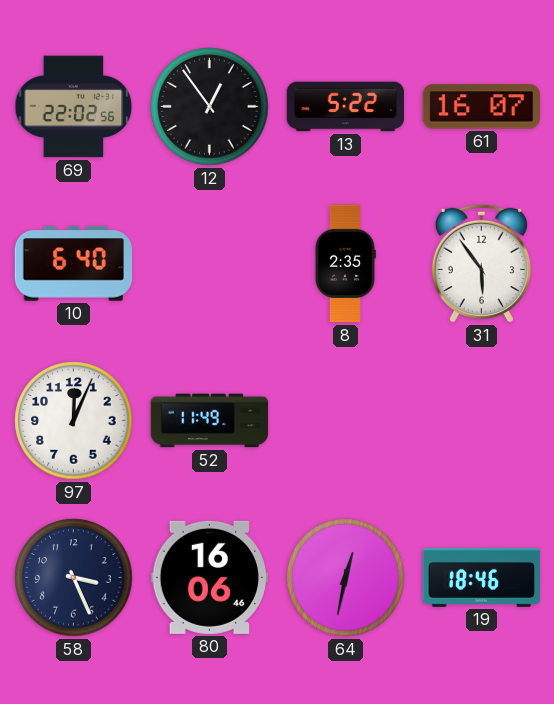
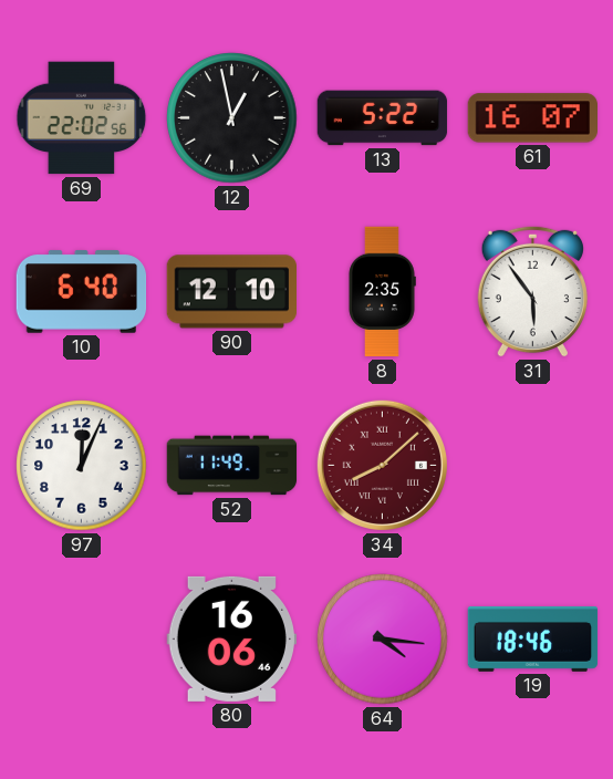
12: 12:54 -> 12:58 (232, 118)
90: none -> 12:10 (231, 292)
34: none -> 8:08 (382, 465)
58: 3:26 -> none (74, 578)
64: 12:32 -> 4:16 (383, 640)
